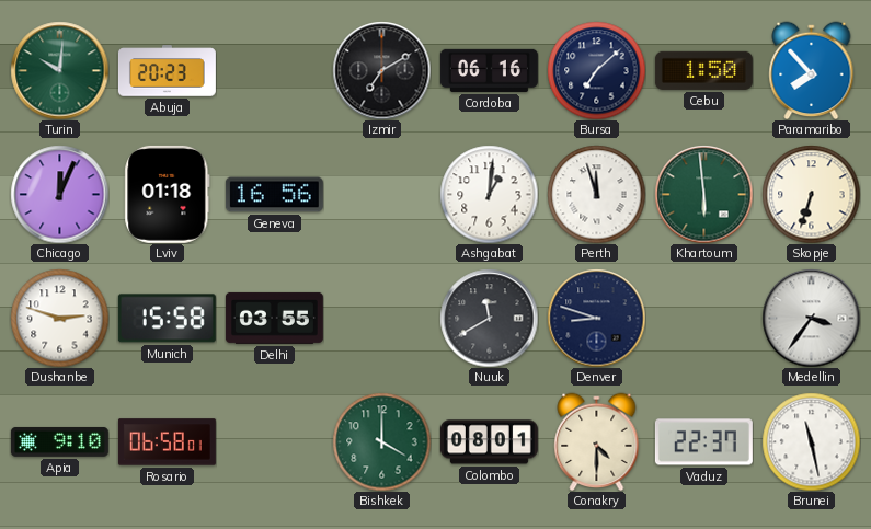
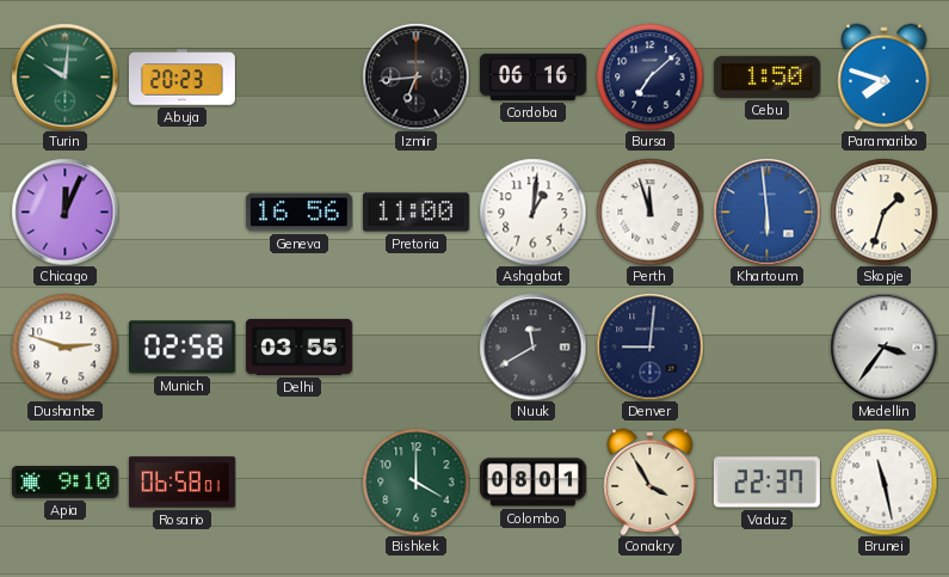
Izmir: 7:10 -> 6:44 (415, 76)
Paramaribo: 7:53 -> 7:48 (885, 76)
Lviv: 01:18 -> none (168, 194)
Pretoria: none -> 11:00 (415, 213)
Khartoum dial: green -> blue (766, 211)
Skopje: 6:33 -> 1:33 (883, 211)
Munich: 15:58 -> 02:58 (181, 348)
Denver: 8:48 -> 9:01 (649, 346)
Conakry: 4:30 -> 3:55 (651, 481)
